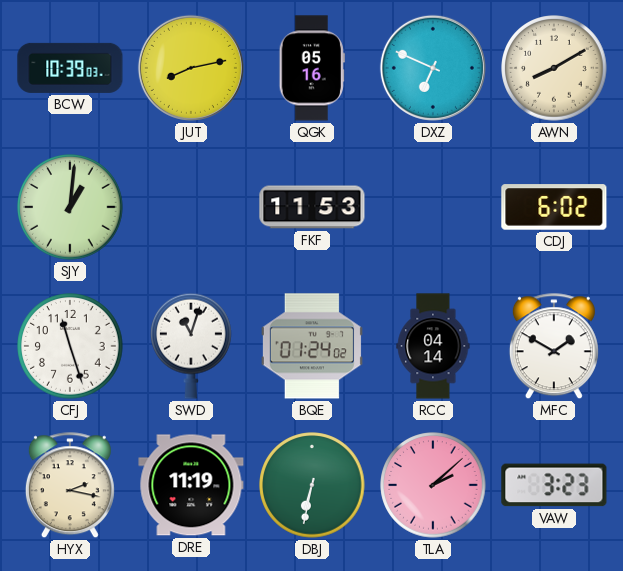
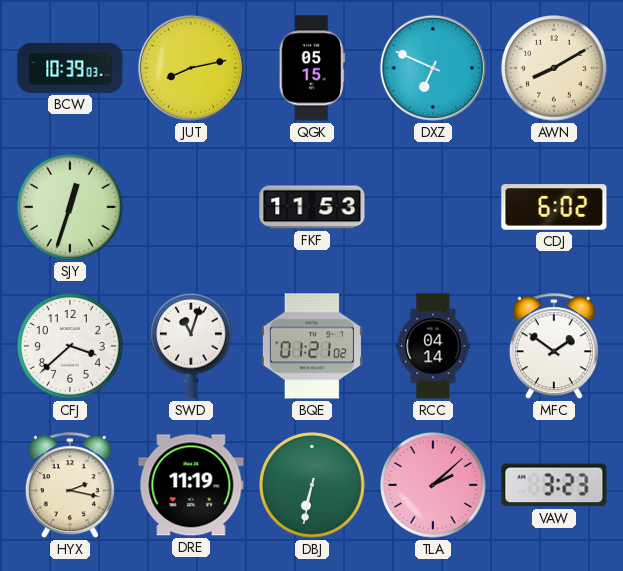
QGK: 05:16 -> 05:15 (312, 68)
SJY: 1:01 -> 12:33 (70, 207)
CFJ: 11:27 -> 3:38 (70, 346)
BQE: 01:24 -> 01:21 (312, 346)
MFC: 1:50 -> 1:51 (554, 347)
